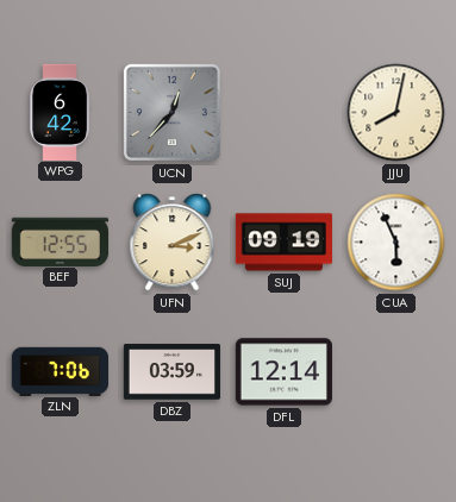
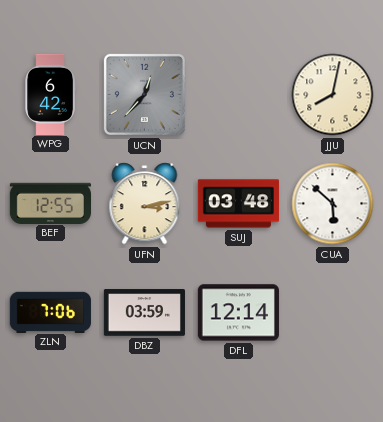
UFN: 3:11 -> 3:13 (145, 204)
SUJ: 09:19 -> 03:48 (238, 204)
CUA: 5:56 -> 5:52 (333, 204)
